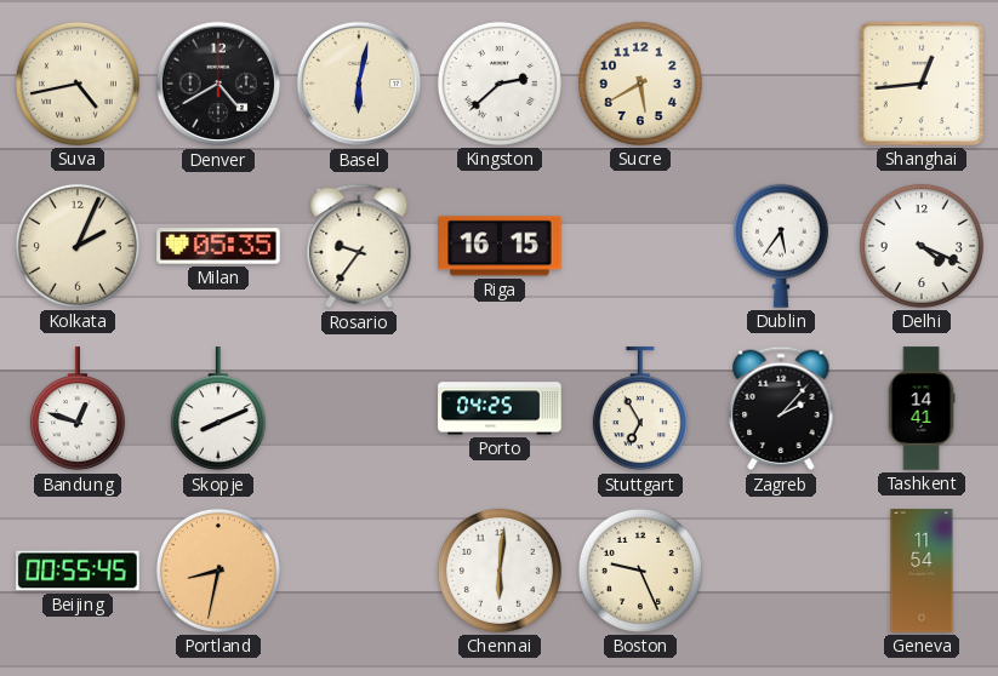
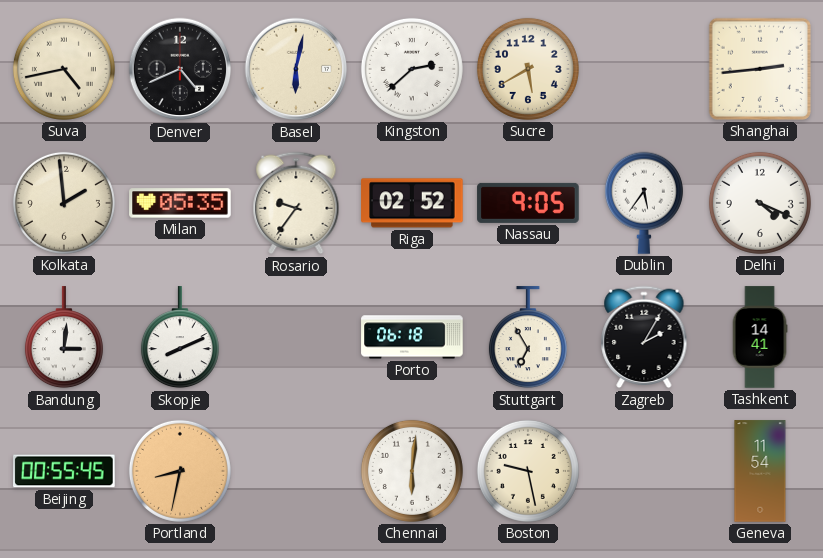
Denver: 4:40 -> 4:41 (180, 69)
Shanghai: 12:44 -> 2:44 (760, 69)
Kolkata: 2:04 -> 1:59 (64, 203)
Riga: 16:15 -> 02:52 (412, 203)
Nassau: none -> 9:05 (528, 203)
Bandung: 12:48 -> 3:01 (64, 338)
Porto: 04:25 -> 06:18 (412, 337)
Zagreb: 2:07 -> 2:05 (644, 337)
Boston: 9:26 -> 9:28 (528, 471)
